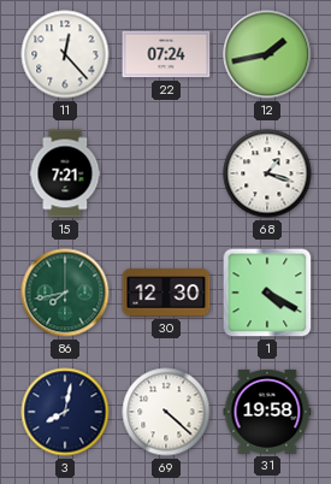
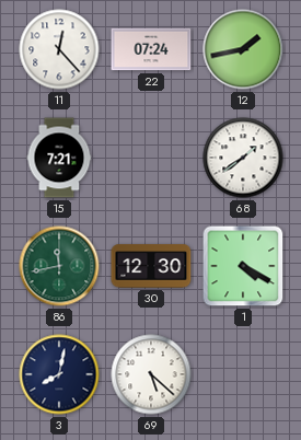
68: 1:18 -> 1:39 (243, 158)
86: 7:43 -> 11:43 (59, 266)
69: 4:22 -> 5:22 (151, 374)
31: 19:58 -> none (267, 412)
